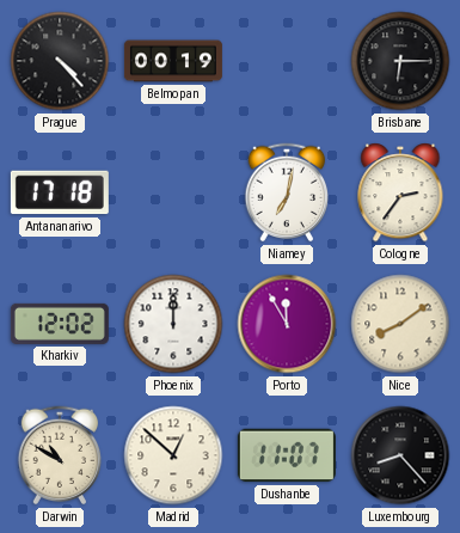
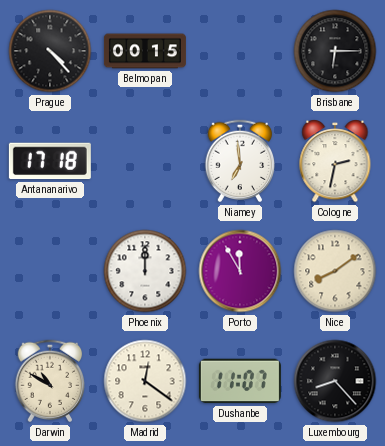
Belmopan: 00:19 -> 00:15 (145, 51)
Niamey: 7:02 -> 6:59 (240, 161)
Cologne: 2:36 -> 2:32 (335, 161)
Kharkiv: 12:02 -> none (60, 324)
Madrid: 12:52 -> 12:21 (145, 381)
